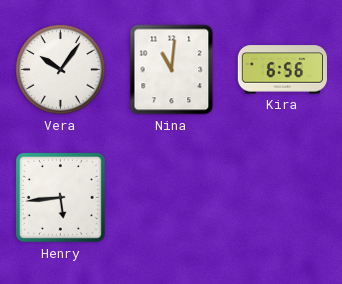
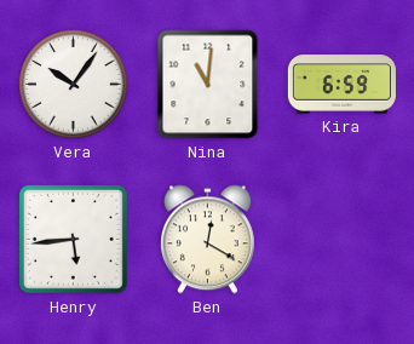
Kira: 6:56 -> 6:59 (341, 85)
Ben: none -> 12:20 (207, 240)
